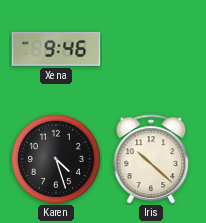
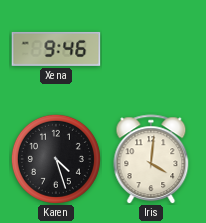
Iris: 10:22 -> 4:01 (151, 159)
